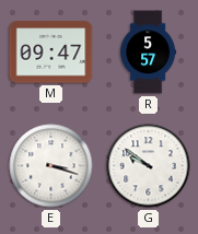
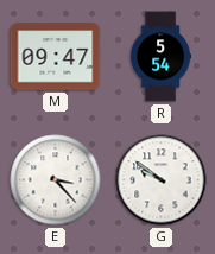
R: 5:57 -> 5:54 (162, 57)
E: 3:18 -> 3:23 (56, 180)
